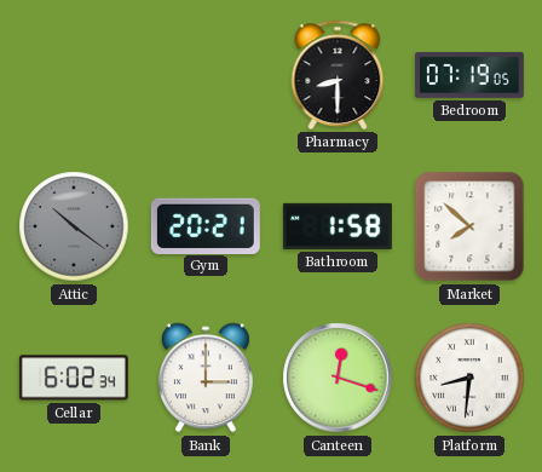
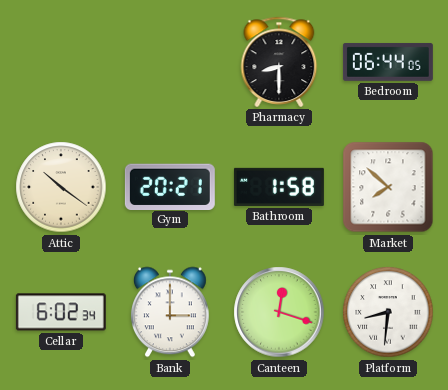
Bedroom: 07:19 -> 06:44 (388, 62)
Attic dial: grey -> cream (61, 187)
